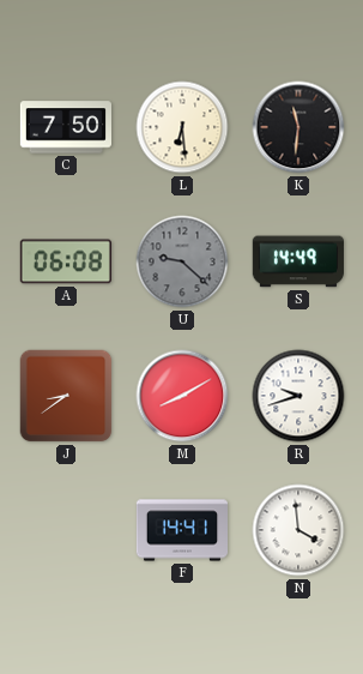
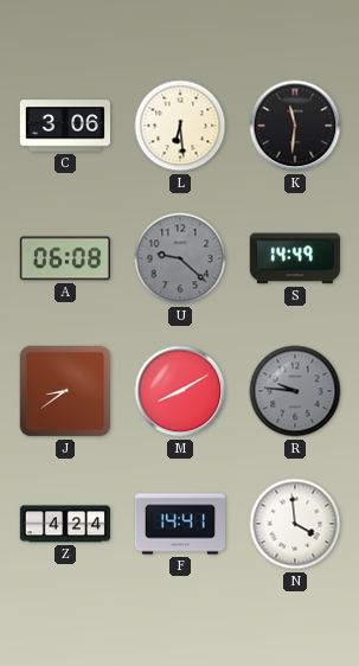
C: 7:50 -> 3:06 (64, 126)
R: 9:42 -> 9:46 (295, 391)
R dial: white -> grey (295, 391)
Z: none -> 4:24 (64, 524)
